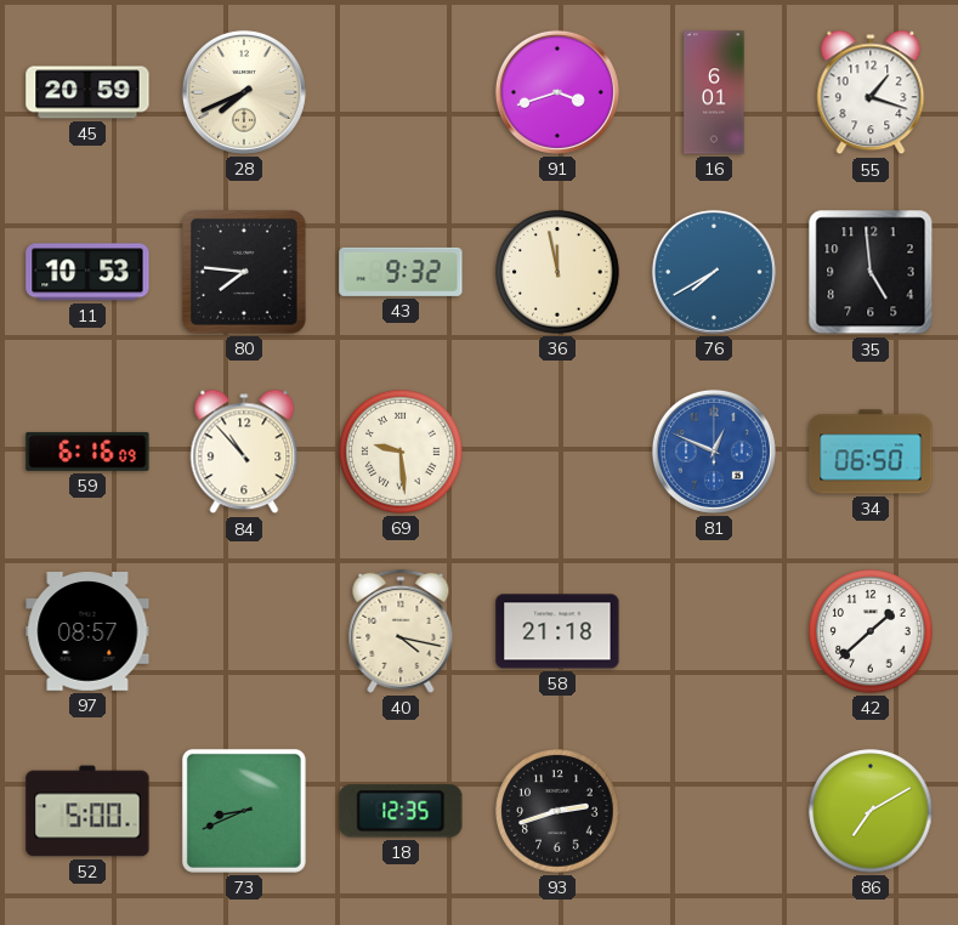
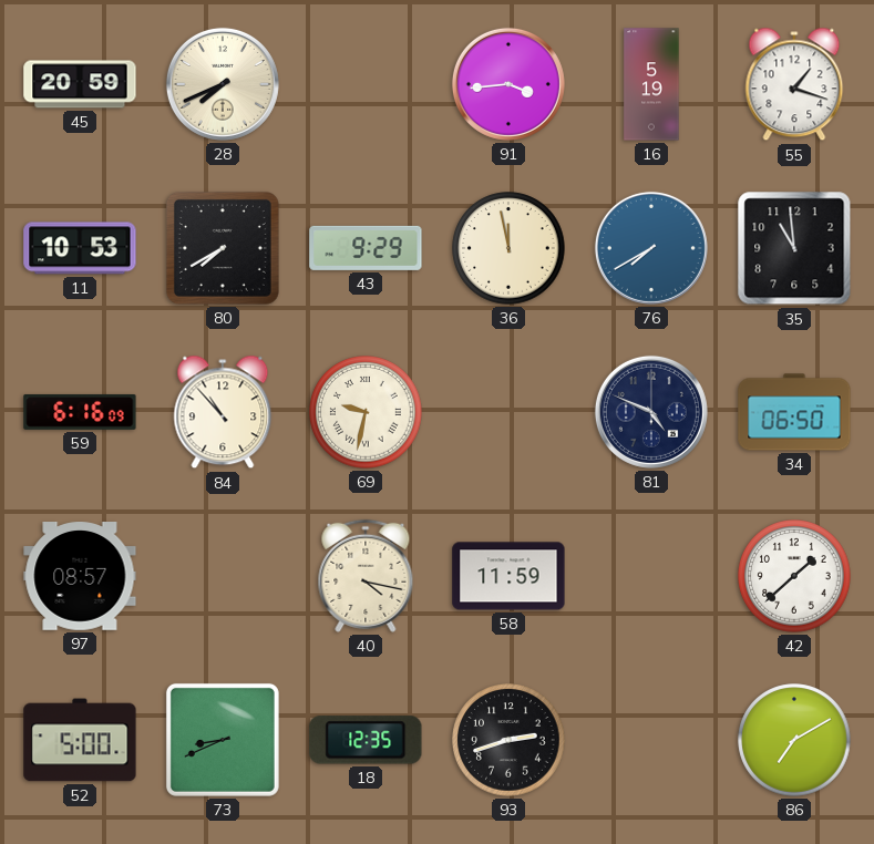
91: 3:42 -> 3:44 (508, 84)
16: 6:01 -> 5:19 (651, 84)
80: 7:46 -> 7:40 (223, 248)
43: 9:32 -> 9:29 (366, 248)
35: 4:59 -> 10:59 (794, 248)
69: 9:29 -> 9:32 (366, 412)
81: 12:49 -> 4:49 (651, 412)
81 dial: blue -> navy (651, 412)
58: 21:18 -> 11:59 (508, 576)
